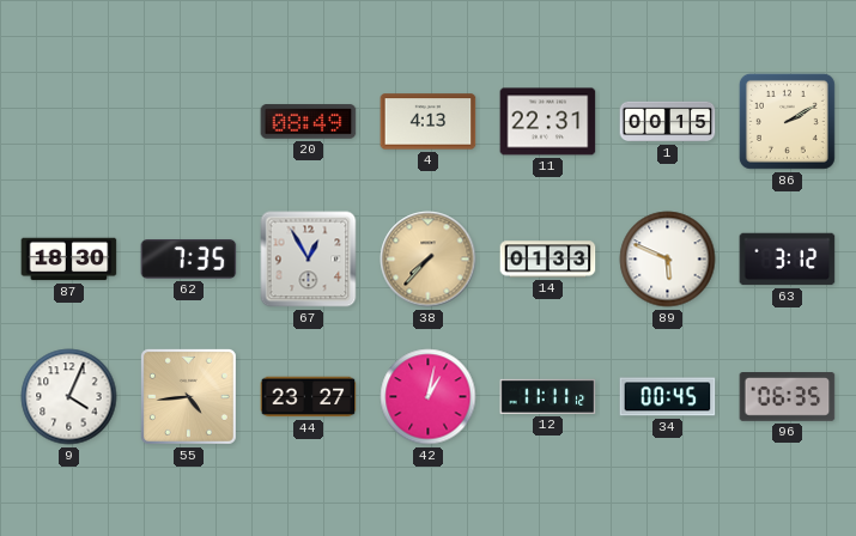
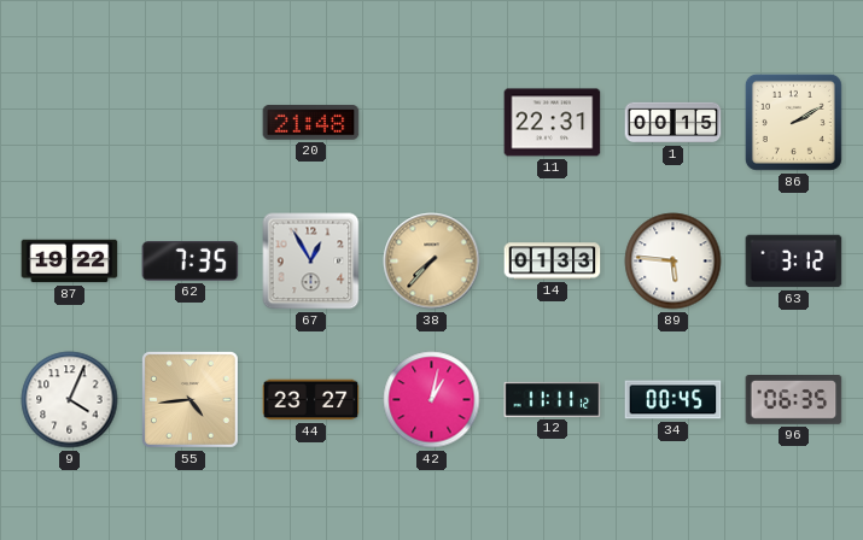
20: 08:49 -> 21:48 (311, 123)
4: 4:13 -> none (429, 122)
87: 18:30 -> 19:22 (70, 262)
89: 5:49 -> 5:46 (674, 262)
